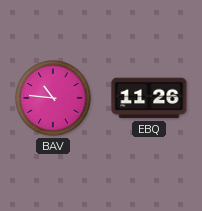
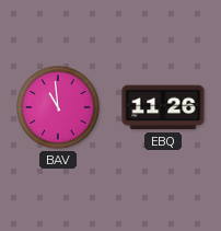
BAV: 10:46 -> 10:59 (59, 108)
